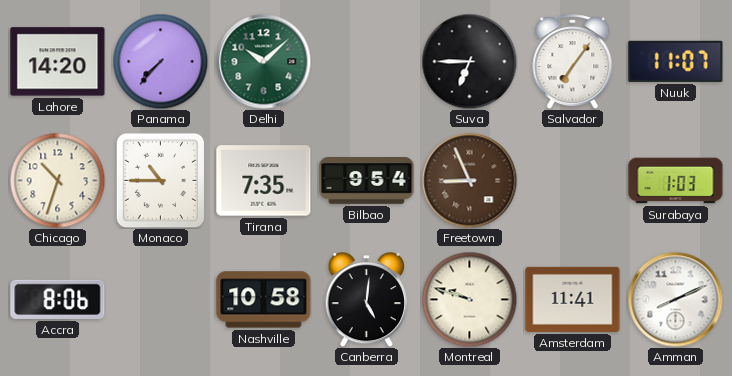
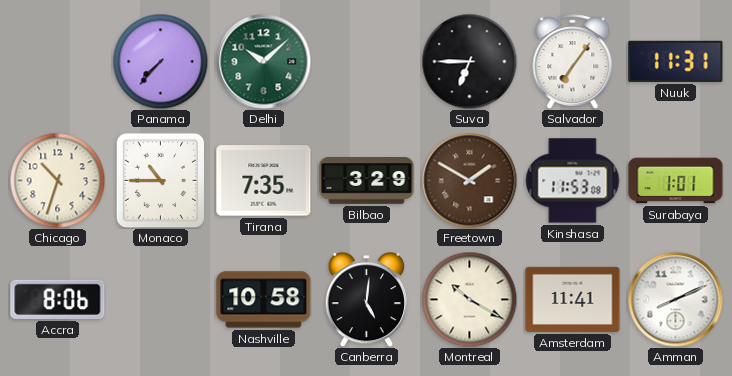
Lahore: 14:20 -> none (58, 62)
Nuuk: 11:07 -> 11:31 (676, 61)
Bilbao: 9:54 -> 3:29 (367, 181)
Freetown: 8:56 -> 1:50 (469, 180)
Kinshasa: none -> 11:53 (572, 181)
Surabaya: 1:03 -> 1:01 (676, 181)
Montreal: 9:48 -> 10:20 (469, 299)
